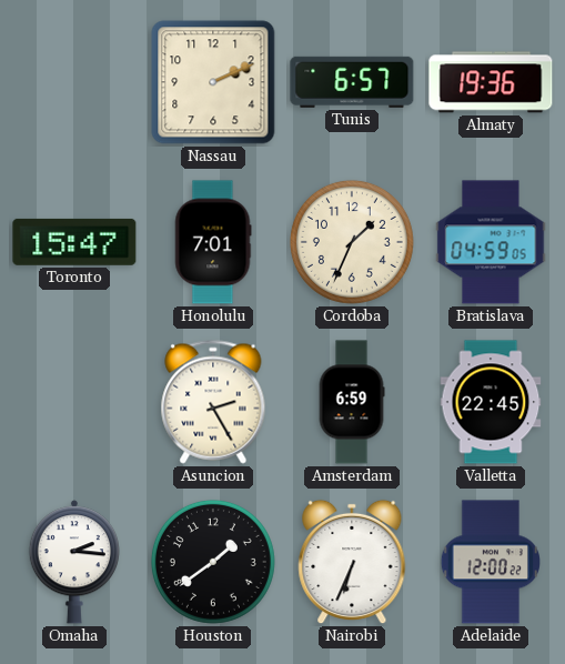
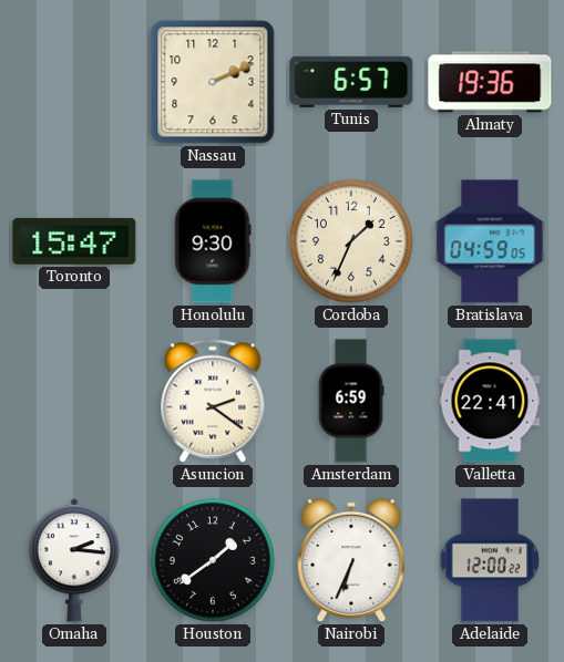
Honolulu: 7:01 -> 9:30 (213, 241)
Asuncion: 2:25 -> 2:21 (213, 401)
Valletta: 22:45 -> 22:41 (490, 401)
